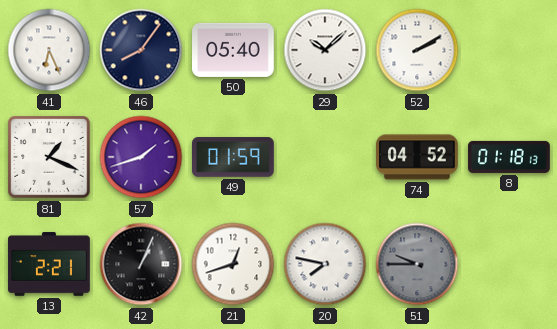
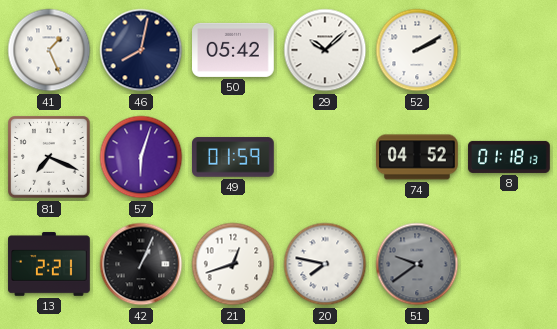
41: 6:26 -> 1:26 (49, 50)
46: 8:06 -> 8:02 (141, 50)
50: 05:40 -> 05:42 (233, 50)
81: 1:19 -> 7:19 (49, 157)
57: 1:42 -> 6:03 (141, 157)
51: 9:45 -> 9:39 (417, 264)
